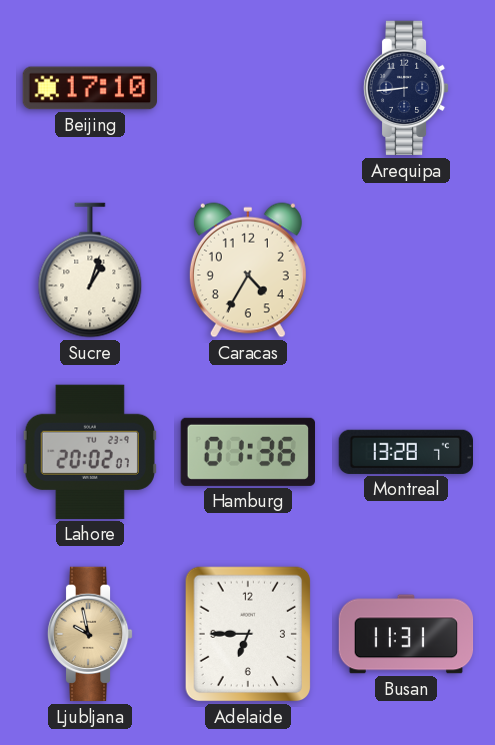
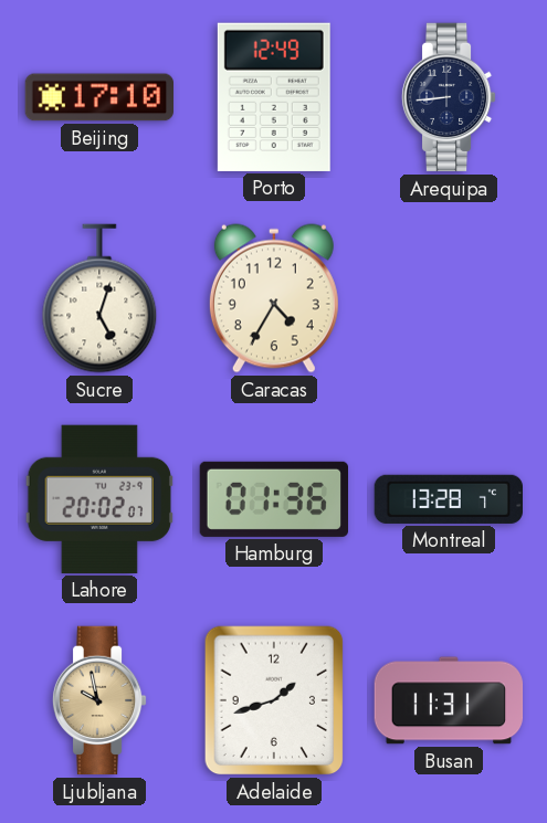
Porto: none -> 12:49 (274, 97)
Sucre: 1:03 -> 5:03 (99, 298)
Adelaide: 6:45 -> 1:42 (274, 700)
